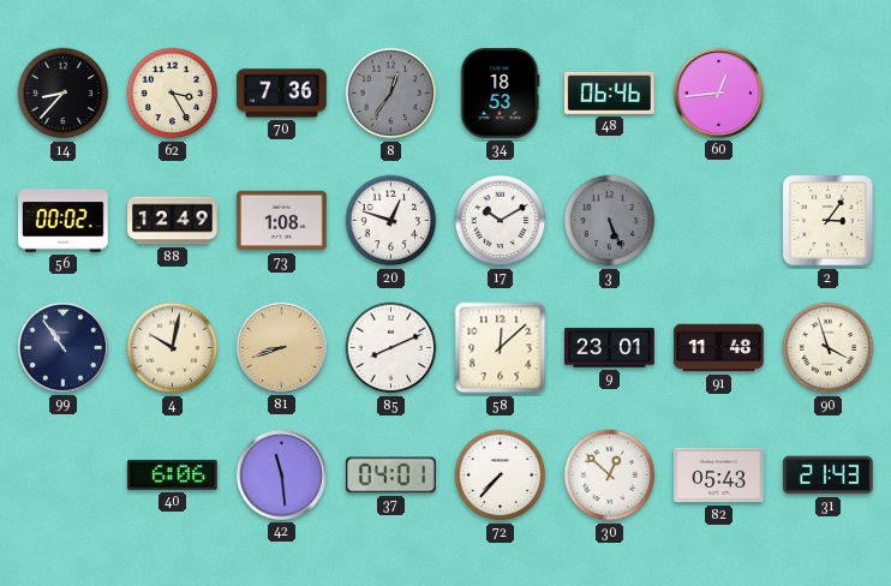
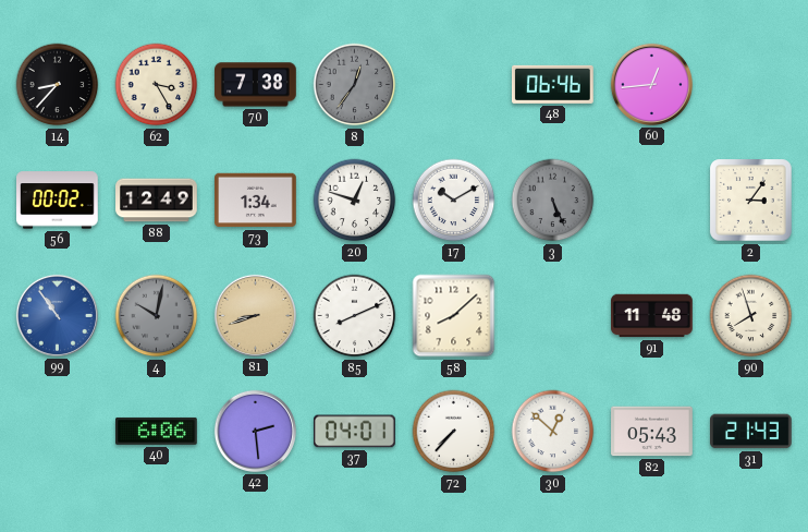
70: 7:36 -> 7:38 (256, 85)
34: 18:53 -> none (500, 94)
73: 1:08 -> 1:34 (256, 201)
99 dial: navy -> blue (57, 315)
4 dial: cream -> grey (157, 316)
58: 12:08 -> 8:08 (454, 316)
9: 23:01 -> none (610, 348)
90: 3:57 -> 7:57 (751, 316)
42: 11:29 -> 2:29 (255, 431)
